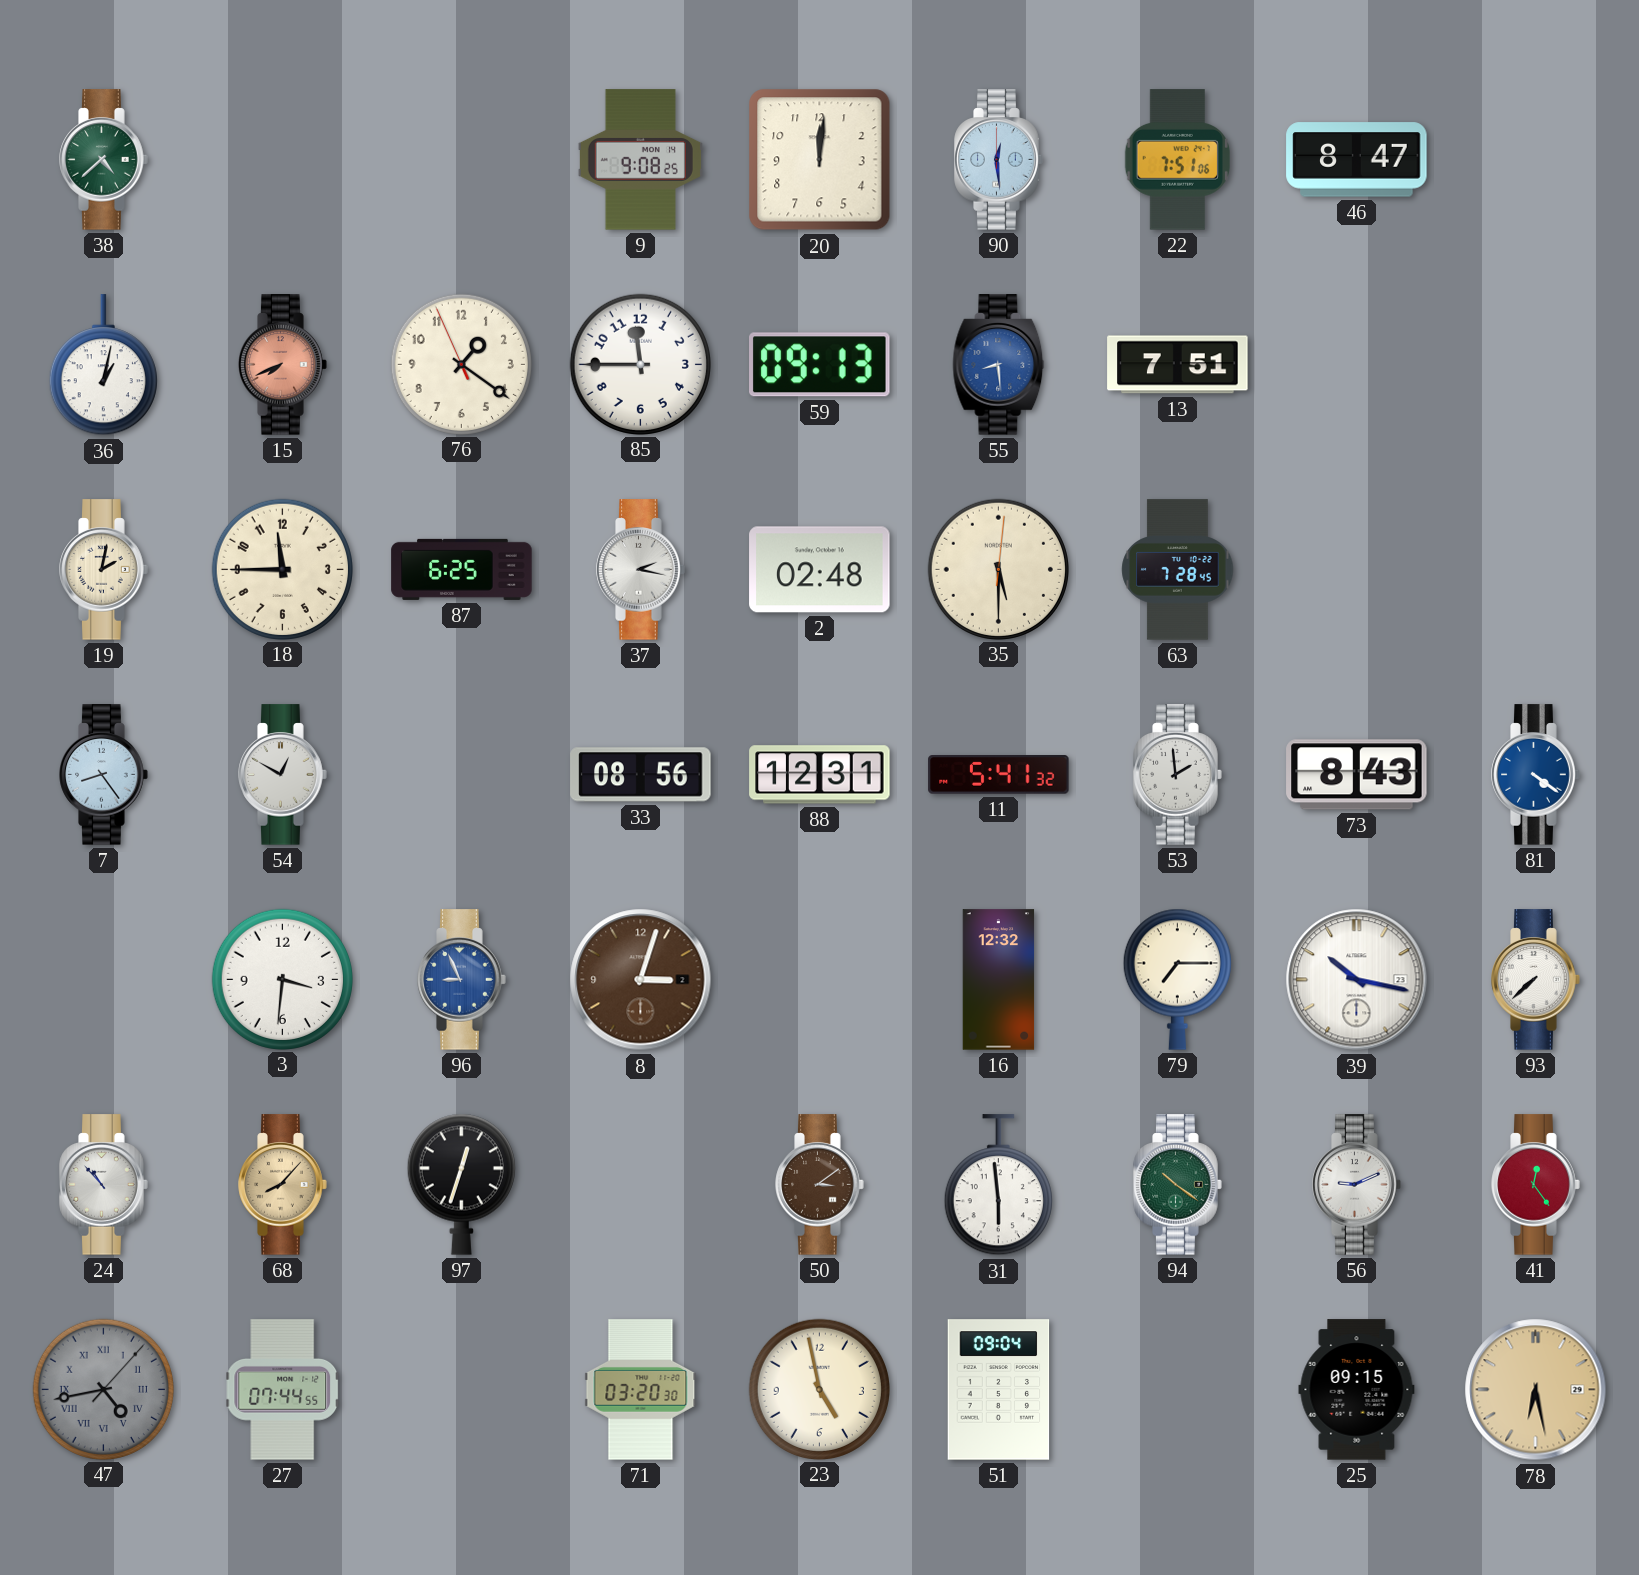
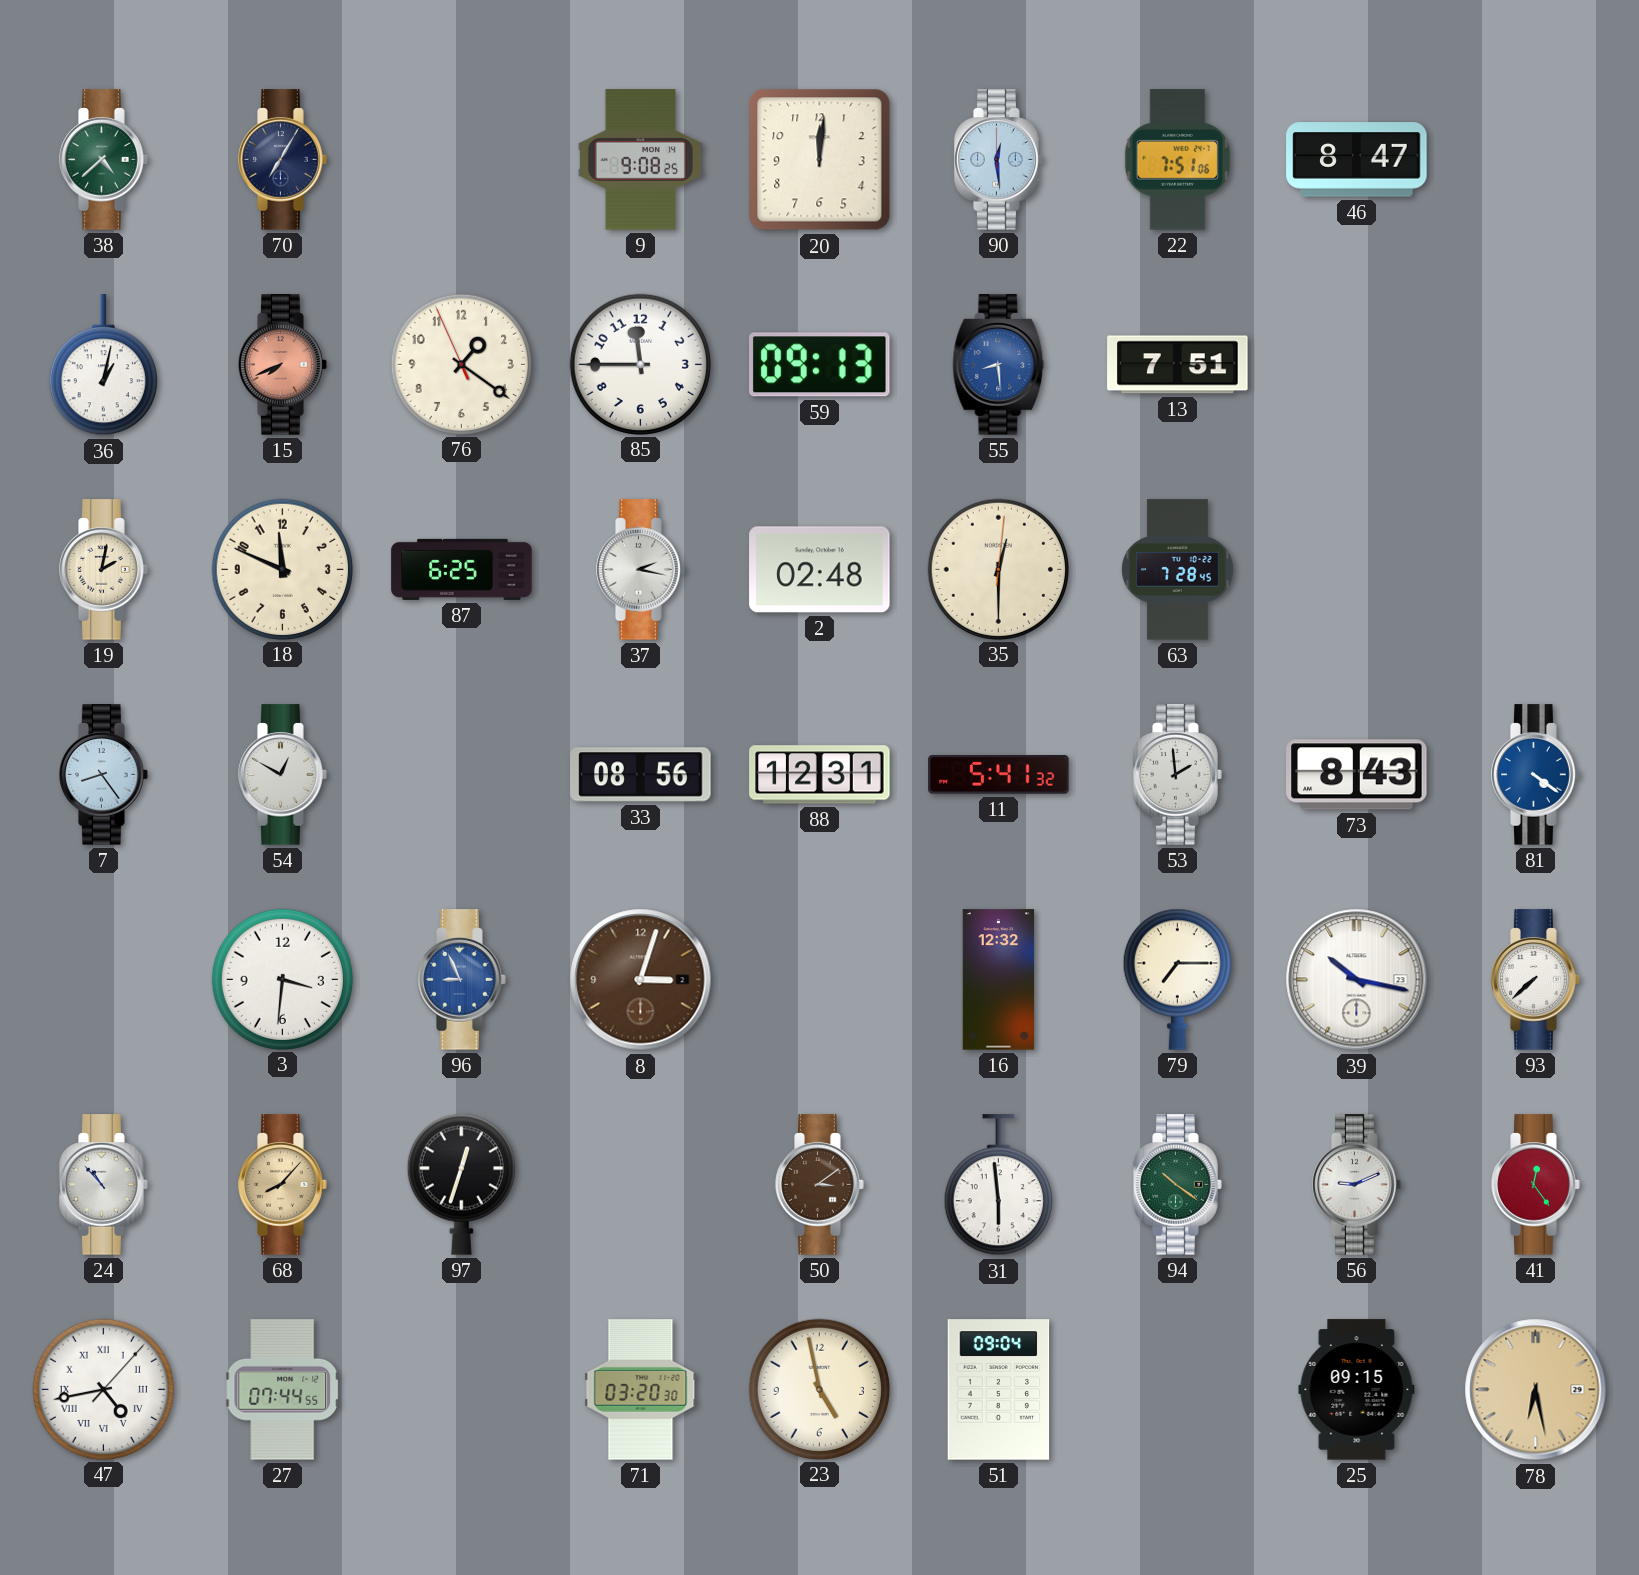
70: none -> 7:05 (283, 160)
18: 11:45 -> 11:49 (282, 569)
35: 5:30 -> 12:30 (998, 569)
47 dial: grey -> white (103, 1389)
